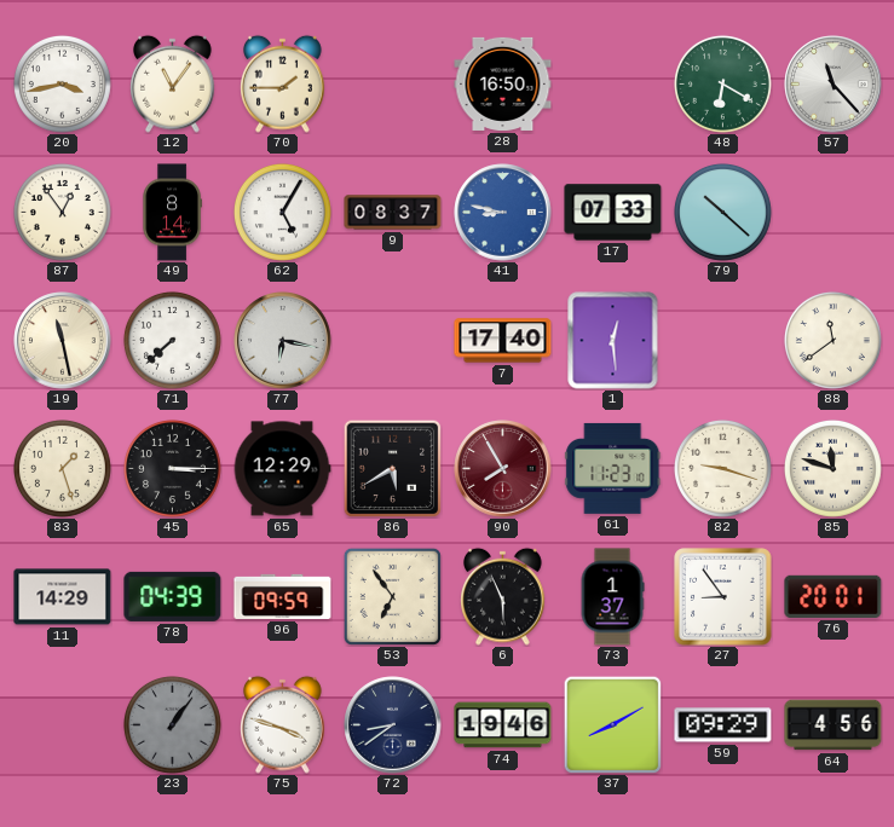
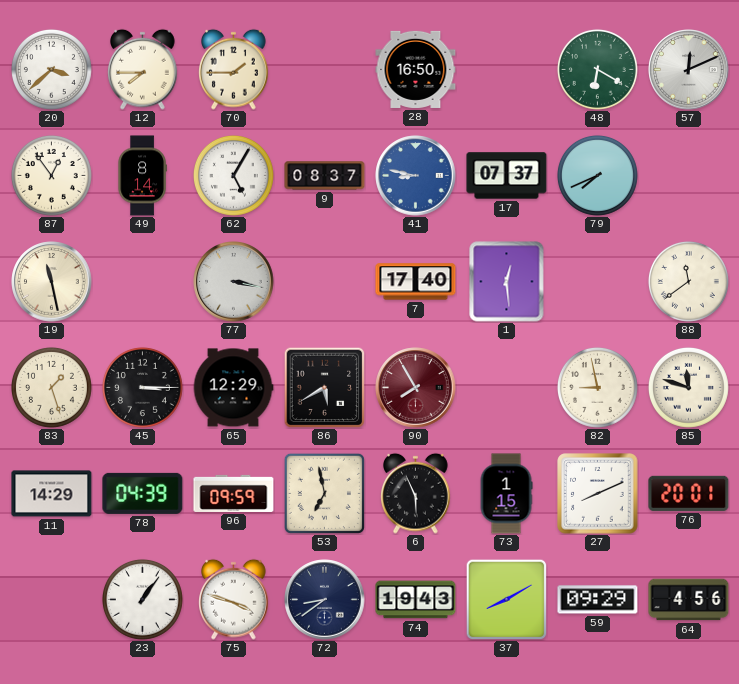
20: 3:43 -> 3:38 (51, 69)
12: 11:06 -> 7:45 (143, 69)
57: 11:23 -> 12:11 (689, 70)
17: 07:33 -> 07:37 (507, 176)
79: 10:22 -> 7:41 (597, 175)
71: 7:38 -> none (172, 340)
77: 6:17 -> 3:17 (234, 282)
61: 11:23 -> none (613, 468)
82: 9:18 -> 8:58 (597, 387)
53: 6:54 -> 6:58 (324, 493)
73: 1:37 -> 1:15 (506, 494)
27: 8:54 -> 8:11 (598, 494)
23 dial: grey -> white (142, 599)
74: 19:46 -> 19:43 (416, 600)
